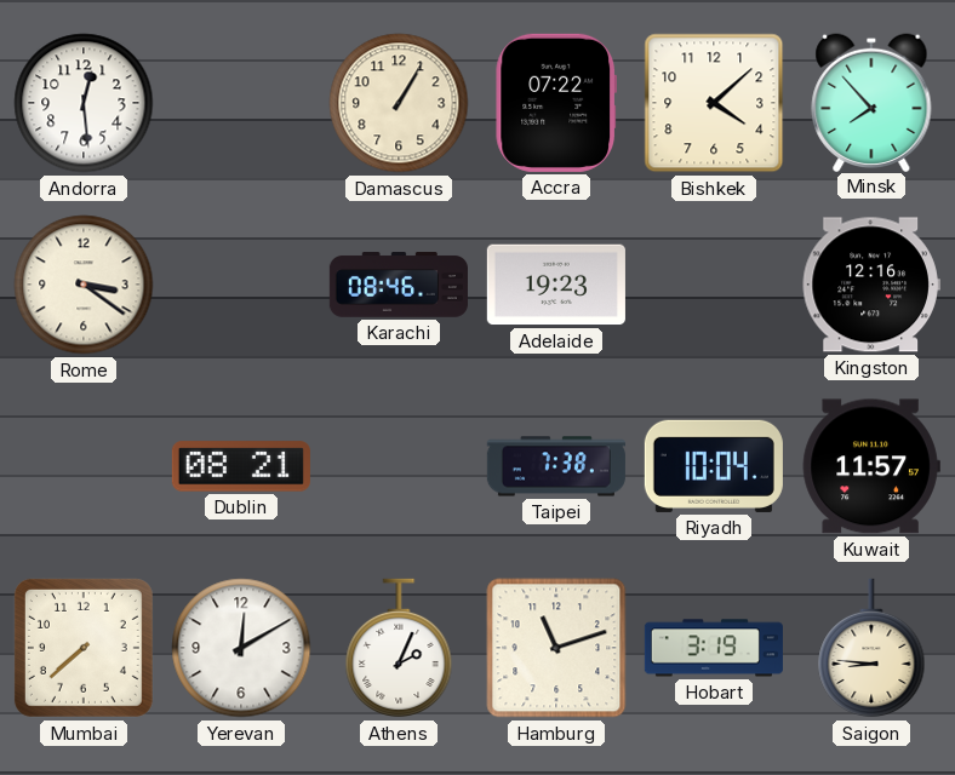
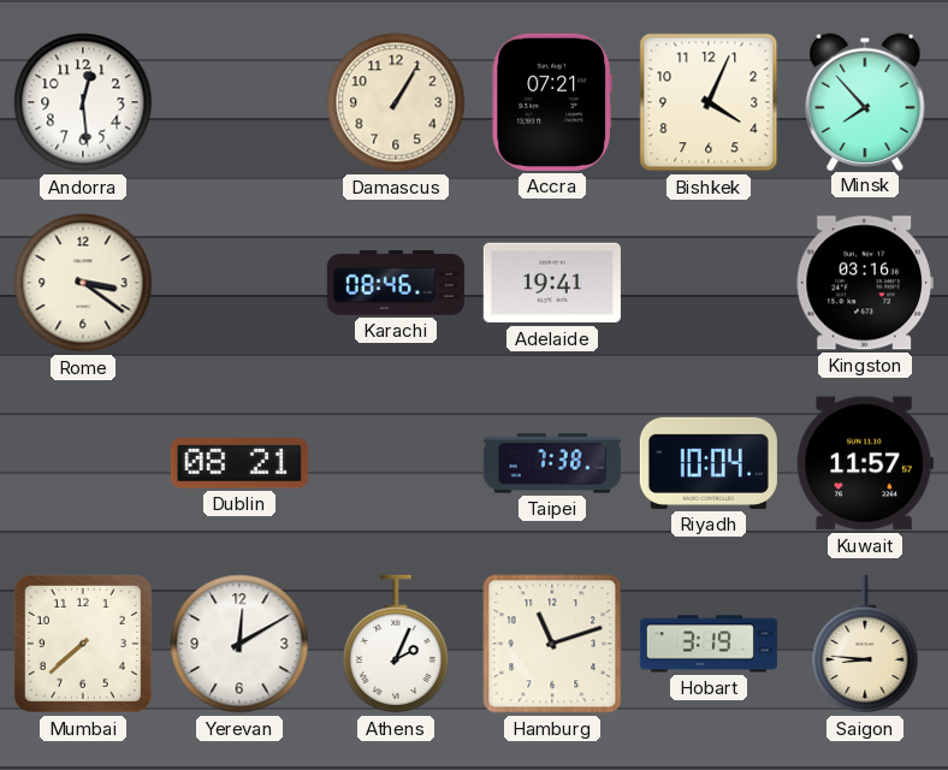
Accra: 07:22 -> 07:21 (551, 102)
Bishkek: 4:08 -> 4:04 (709, 102)
Adelaide: 19:23 -> 19:41 (552, 283)
Kingston: 12:16 -> 03:16 (865, 283)
